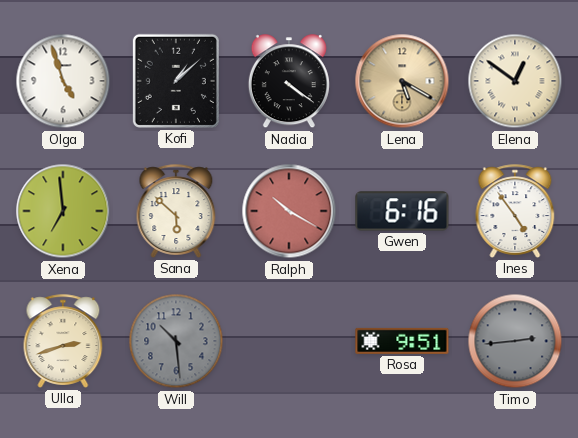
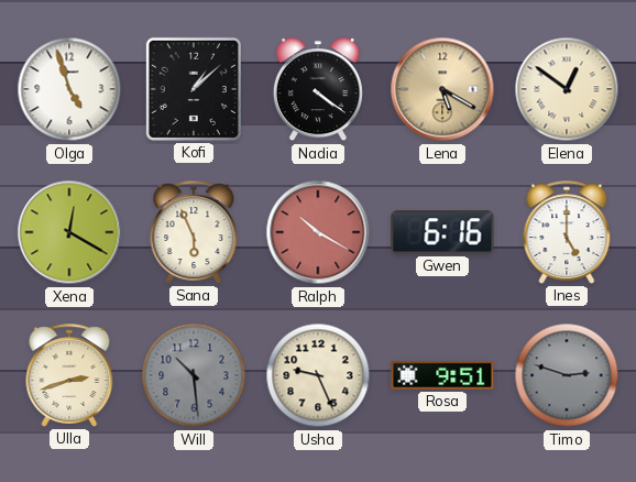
Xena: 6:59 -> 12:20 (69, 232)
Sana: 5:52 -> 5:56 (194, 232)
Ines: 4:54 -> 5:00 (567, 232)
Usha: none -> 9:26 (318, 375)
Timo: 2:44 -> 2:48 (567, 375)
